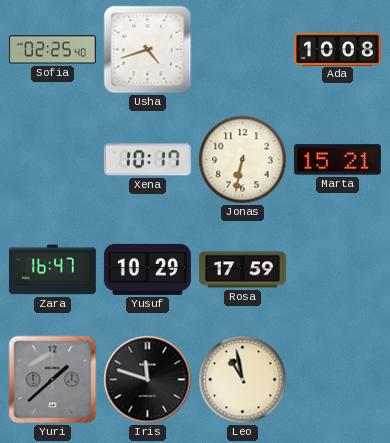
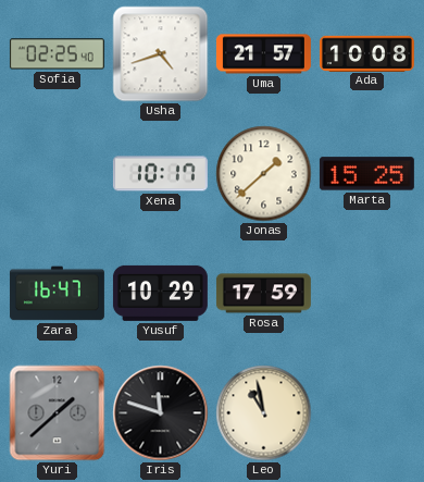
Uma: none -> 21:57 (263, 54)
Jonas: 6:32 -> 1:38 (264, 174)
Marta: 15:21 -> 15:25 (366, 174)
